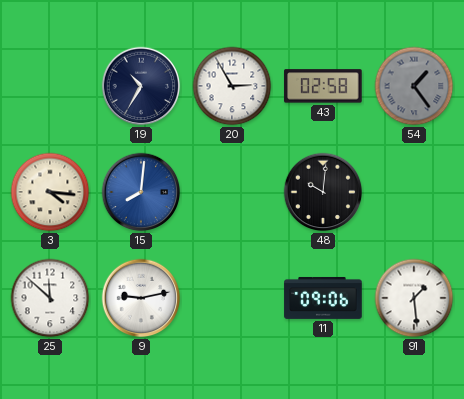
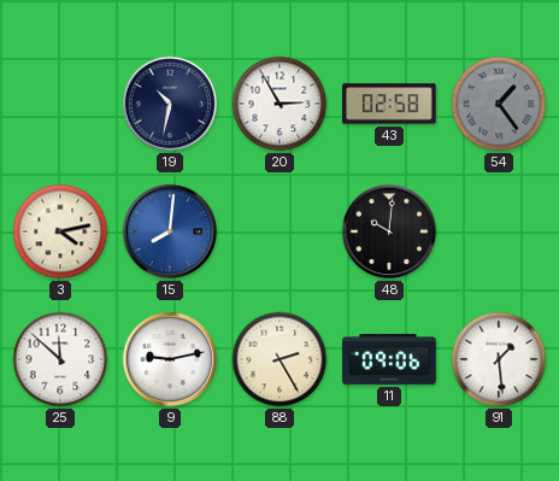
19: 10:35 -> 10:32 (170, 104)
3: 4:16 -> 4:13 (60, 231)
88: none -> 2:25 (279, 359)
